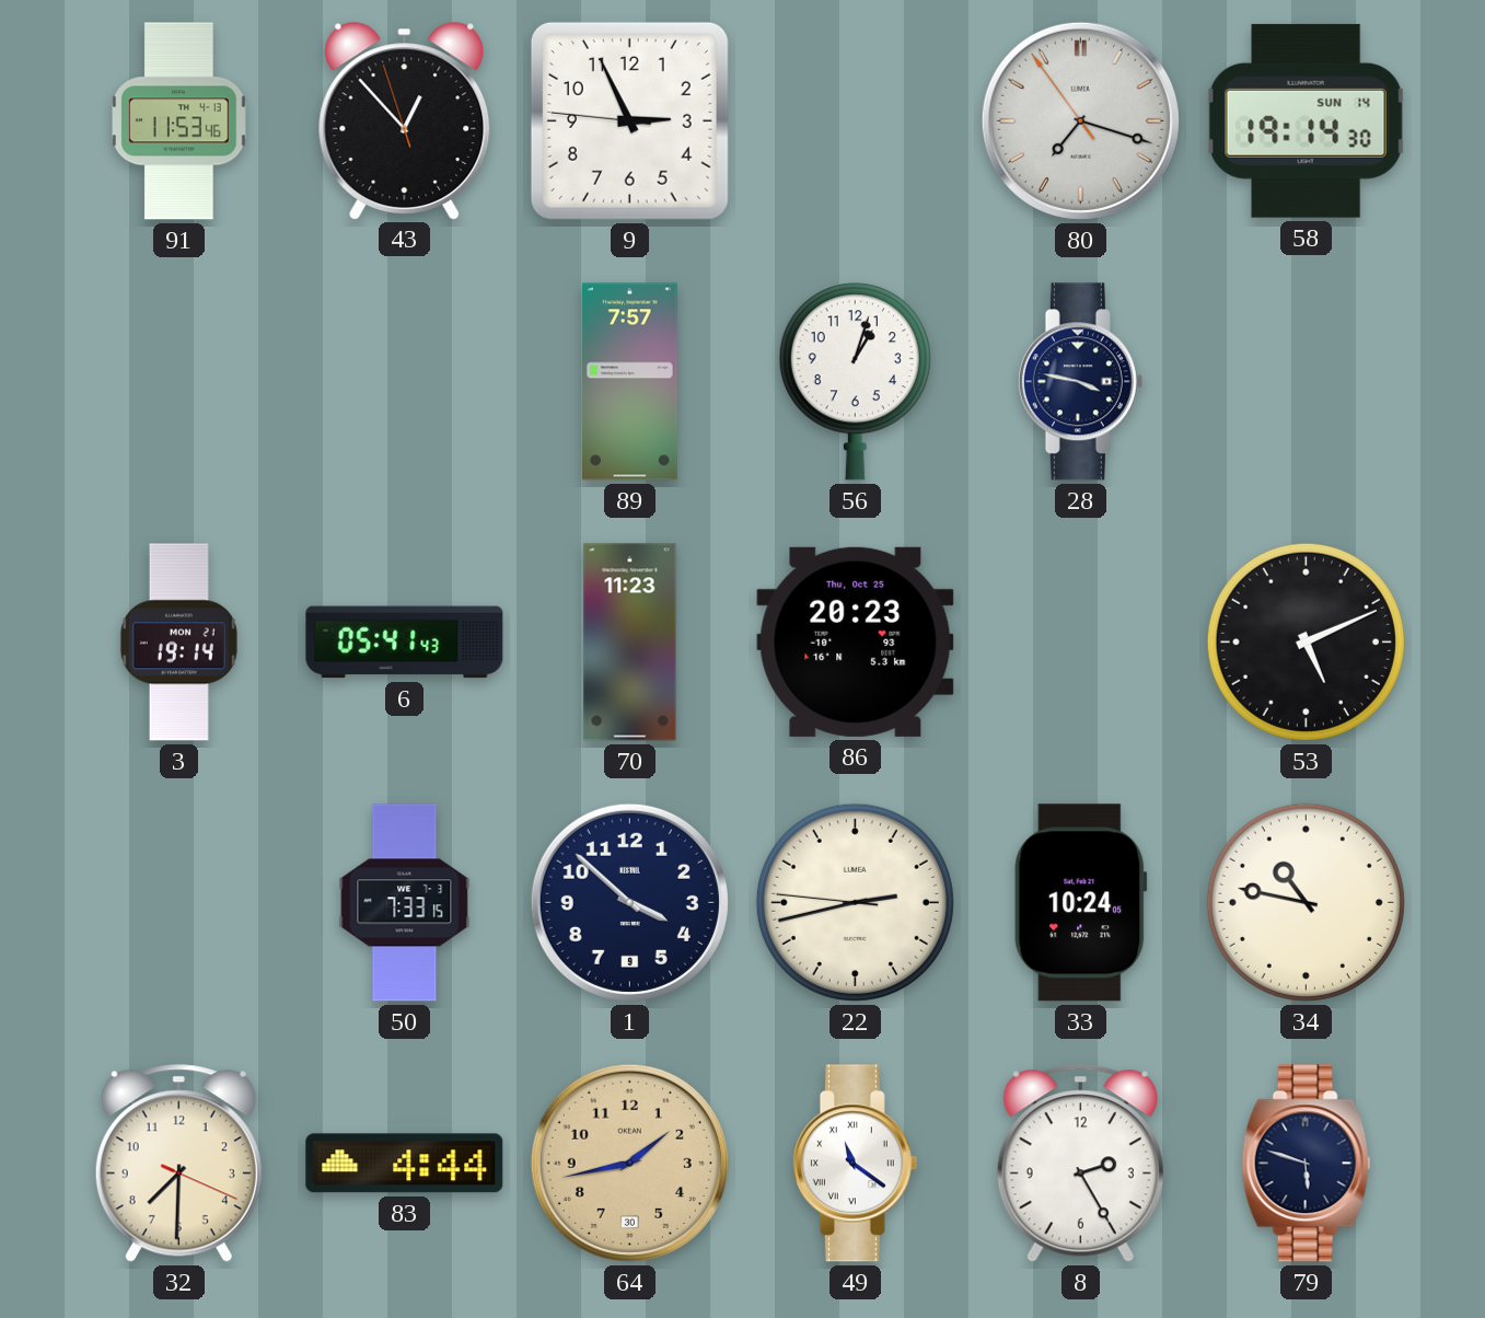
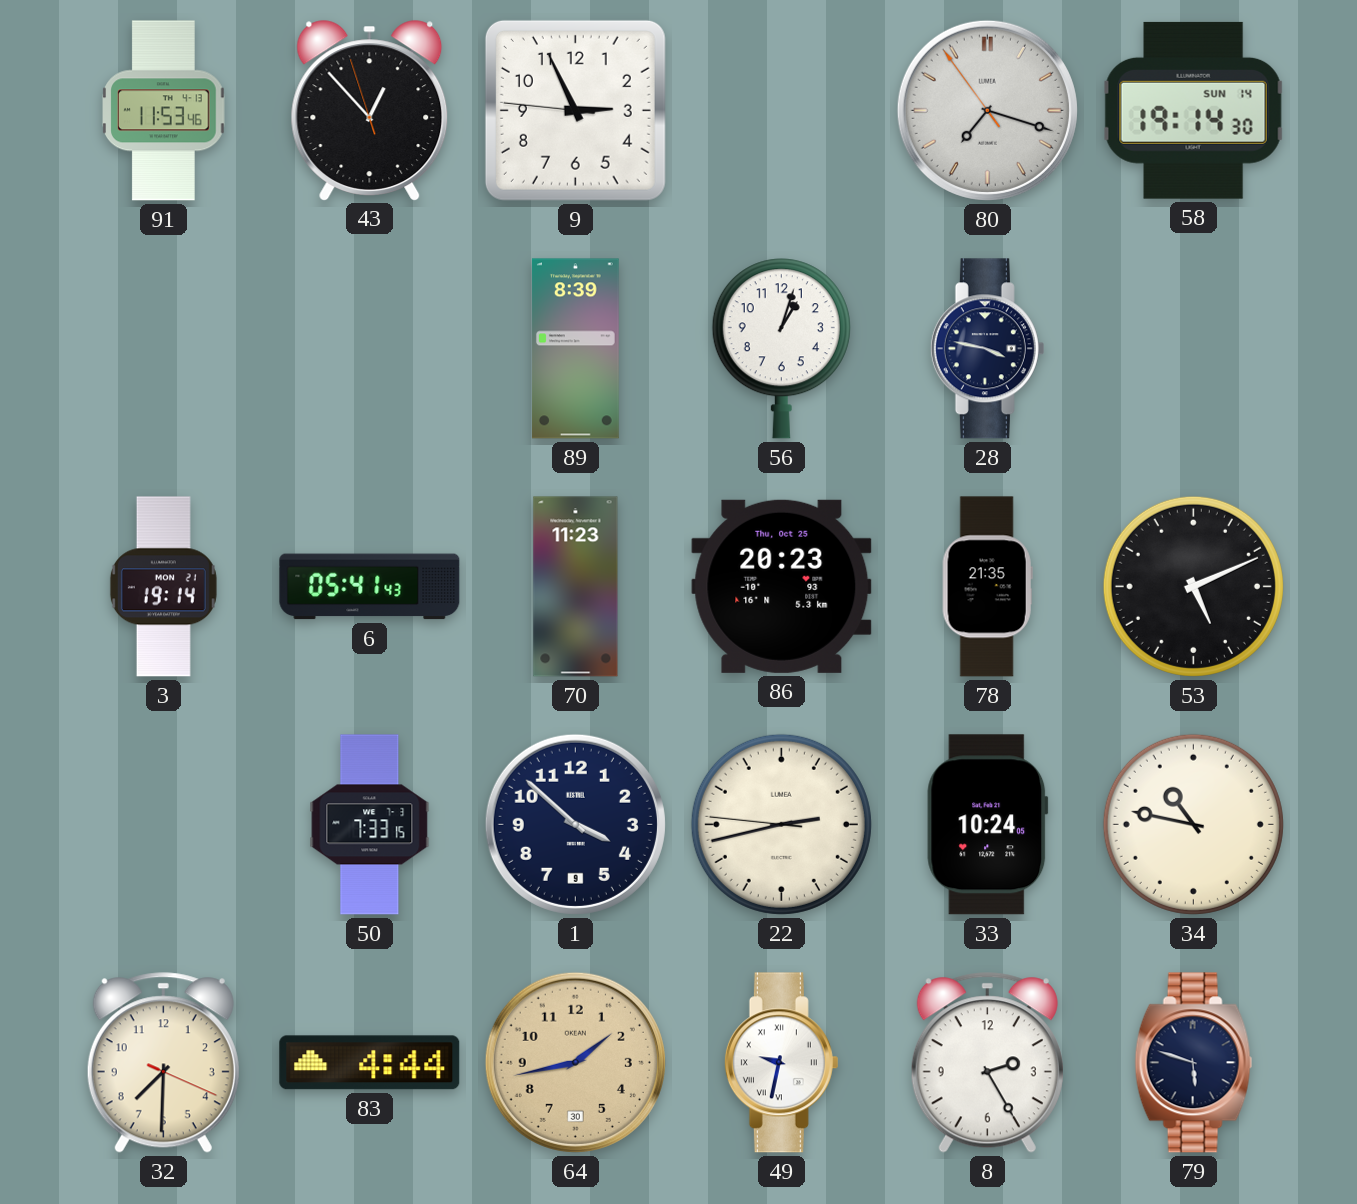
89: 7:57 -> 8:39 (575, 349)
78: none -> 21:35 (987, 587)
49: 11:21 -> 9:32 (781, 1063)
